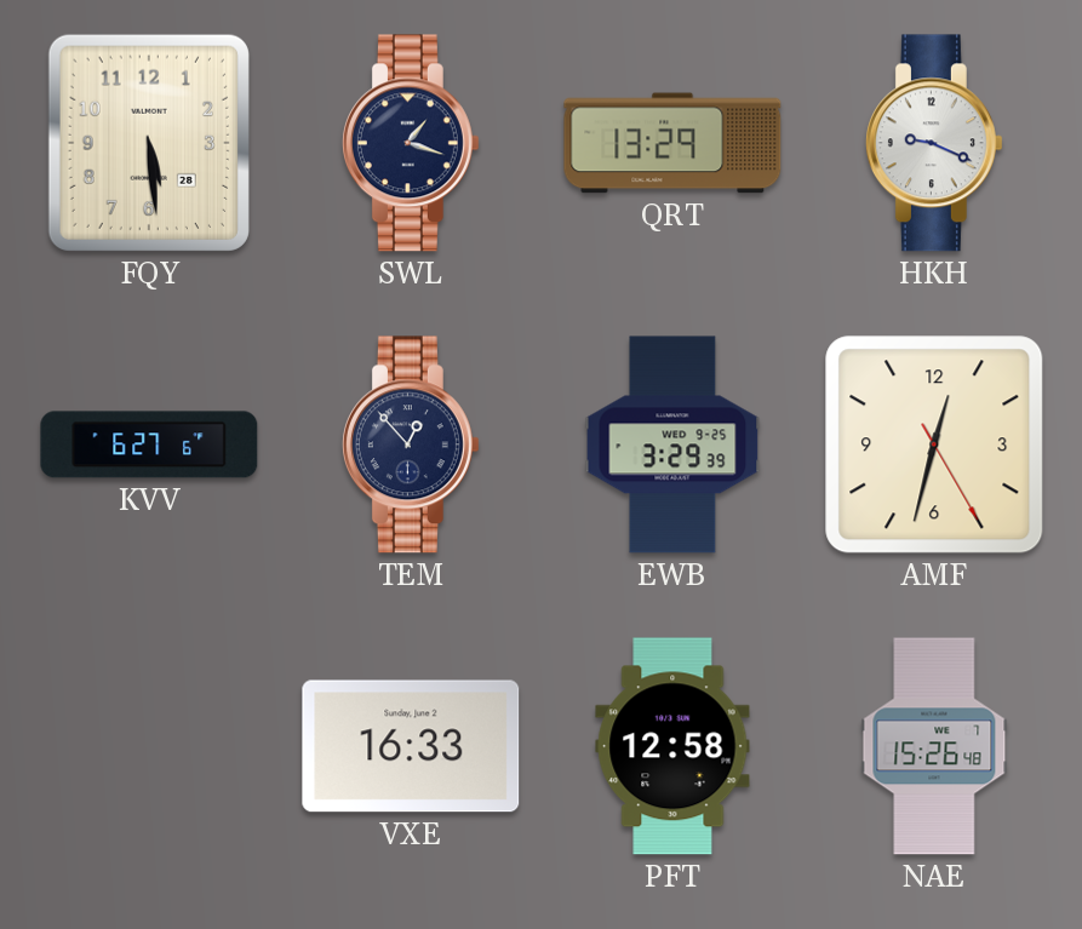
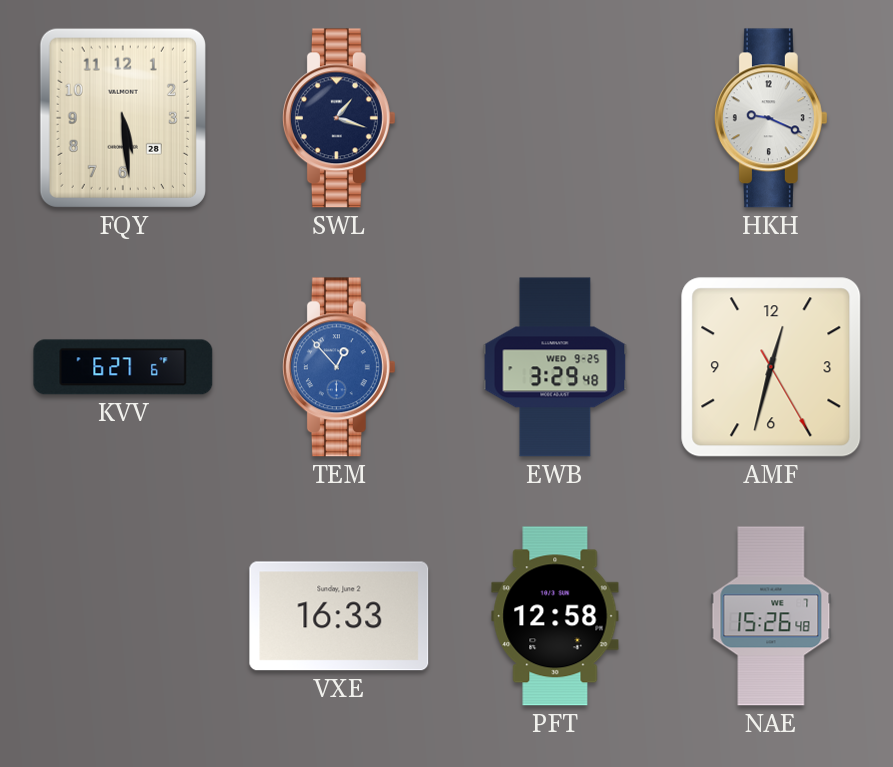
QRT: 13:29 -> none (672, 143)
TEM dial: navy -> blue (339, 367)
EWB: 3:29:39 -> 3:29:48 (555, 367)
